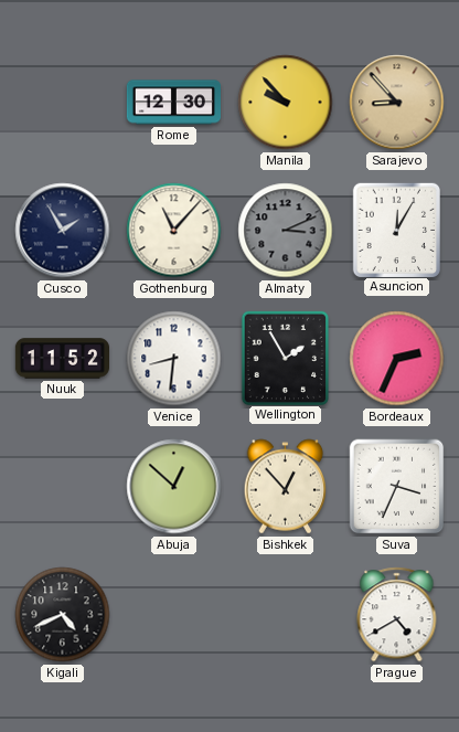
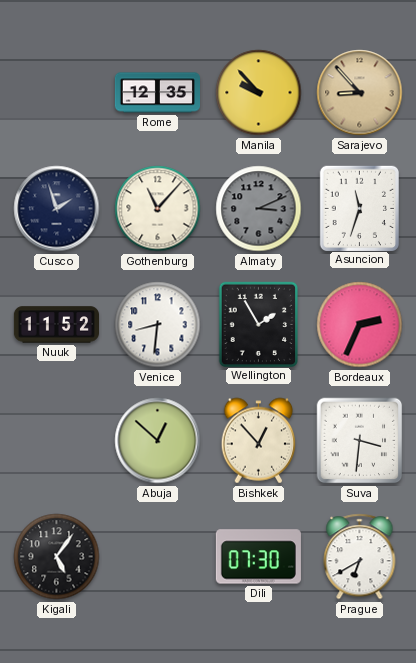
Rome: 12:30 -> 12:35 (157, 93)
Cusco: 1:55 -> 1:57 (57, 209)
Asuncion: 12:05 -> 11:33 (359, 208)
Suva: 3:34 -> 3:31 (360, 441)
Kigali: 4:41 -> 5:06 (57, 557)
Dili: none -> 07:30 (258, 557)
Prague: 4:40 -> 6:40 (360, 557)
